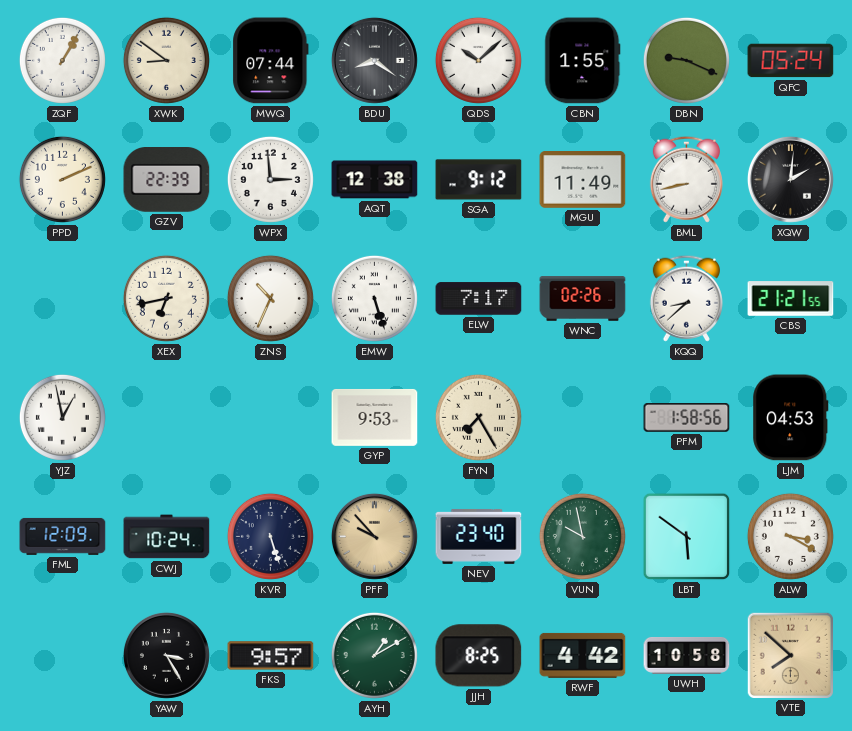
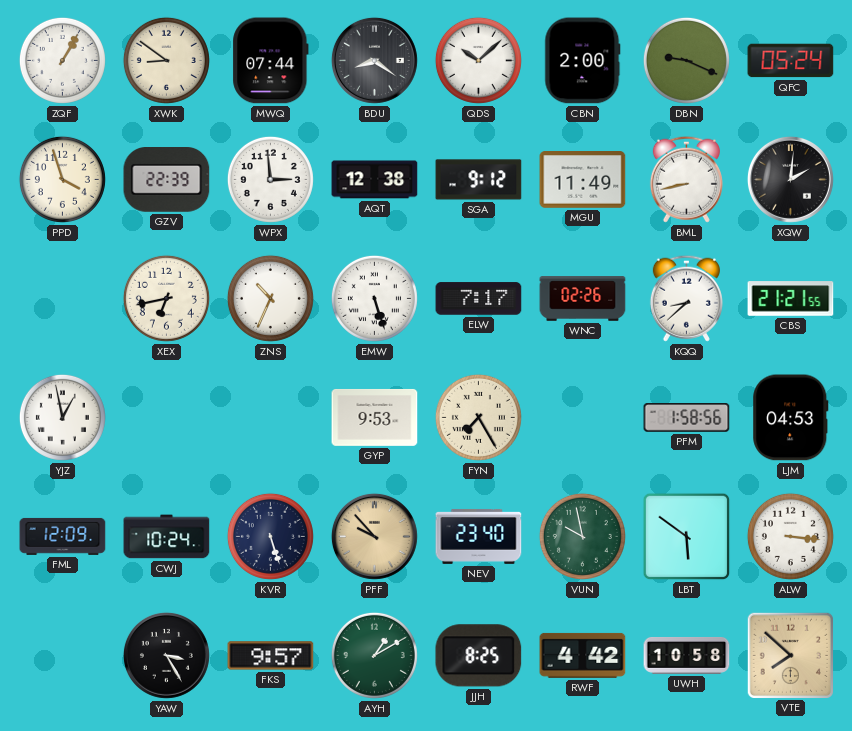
CBN: 1:55 -> 2:00 (583, 61)
PPD: 2:11 -> 3:57 (62, 179)
ALW: 3:20 -> 3:16 (790, 536)
